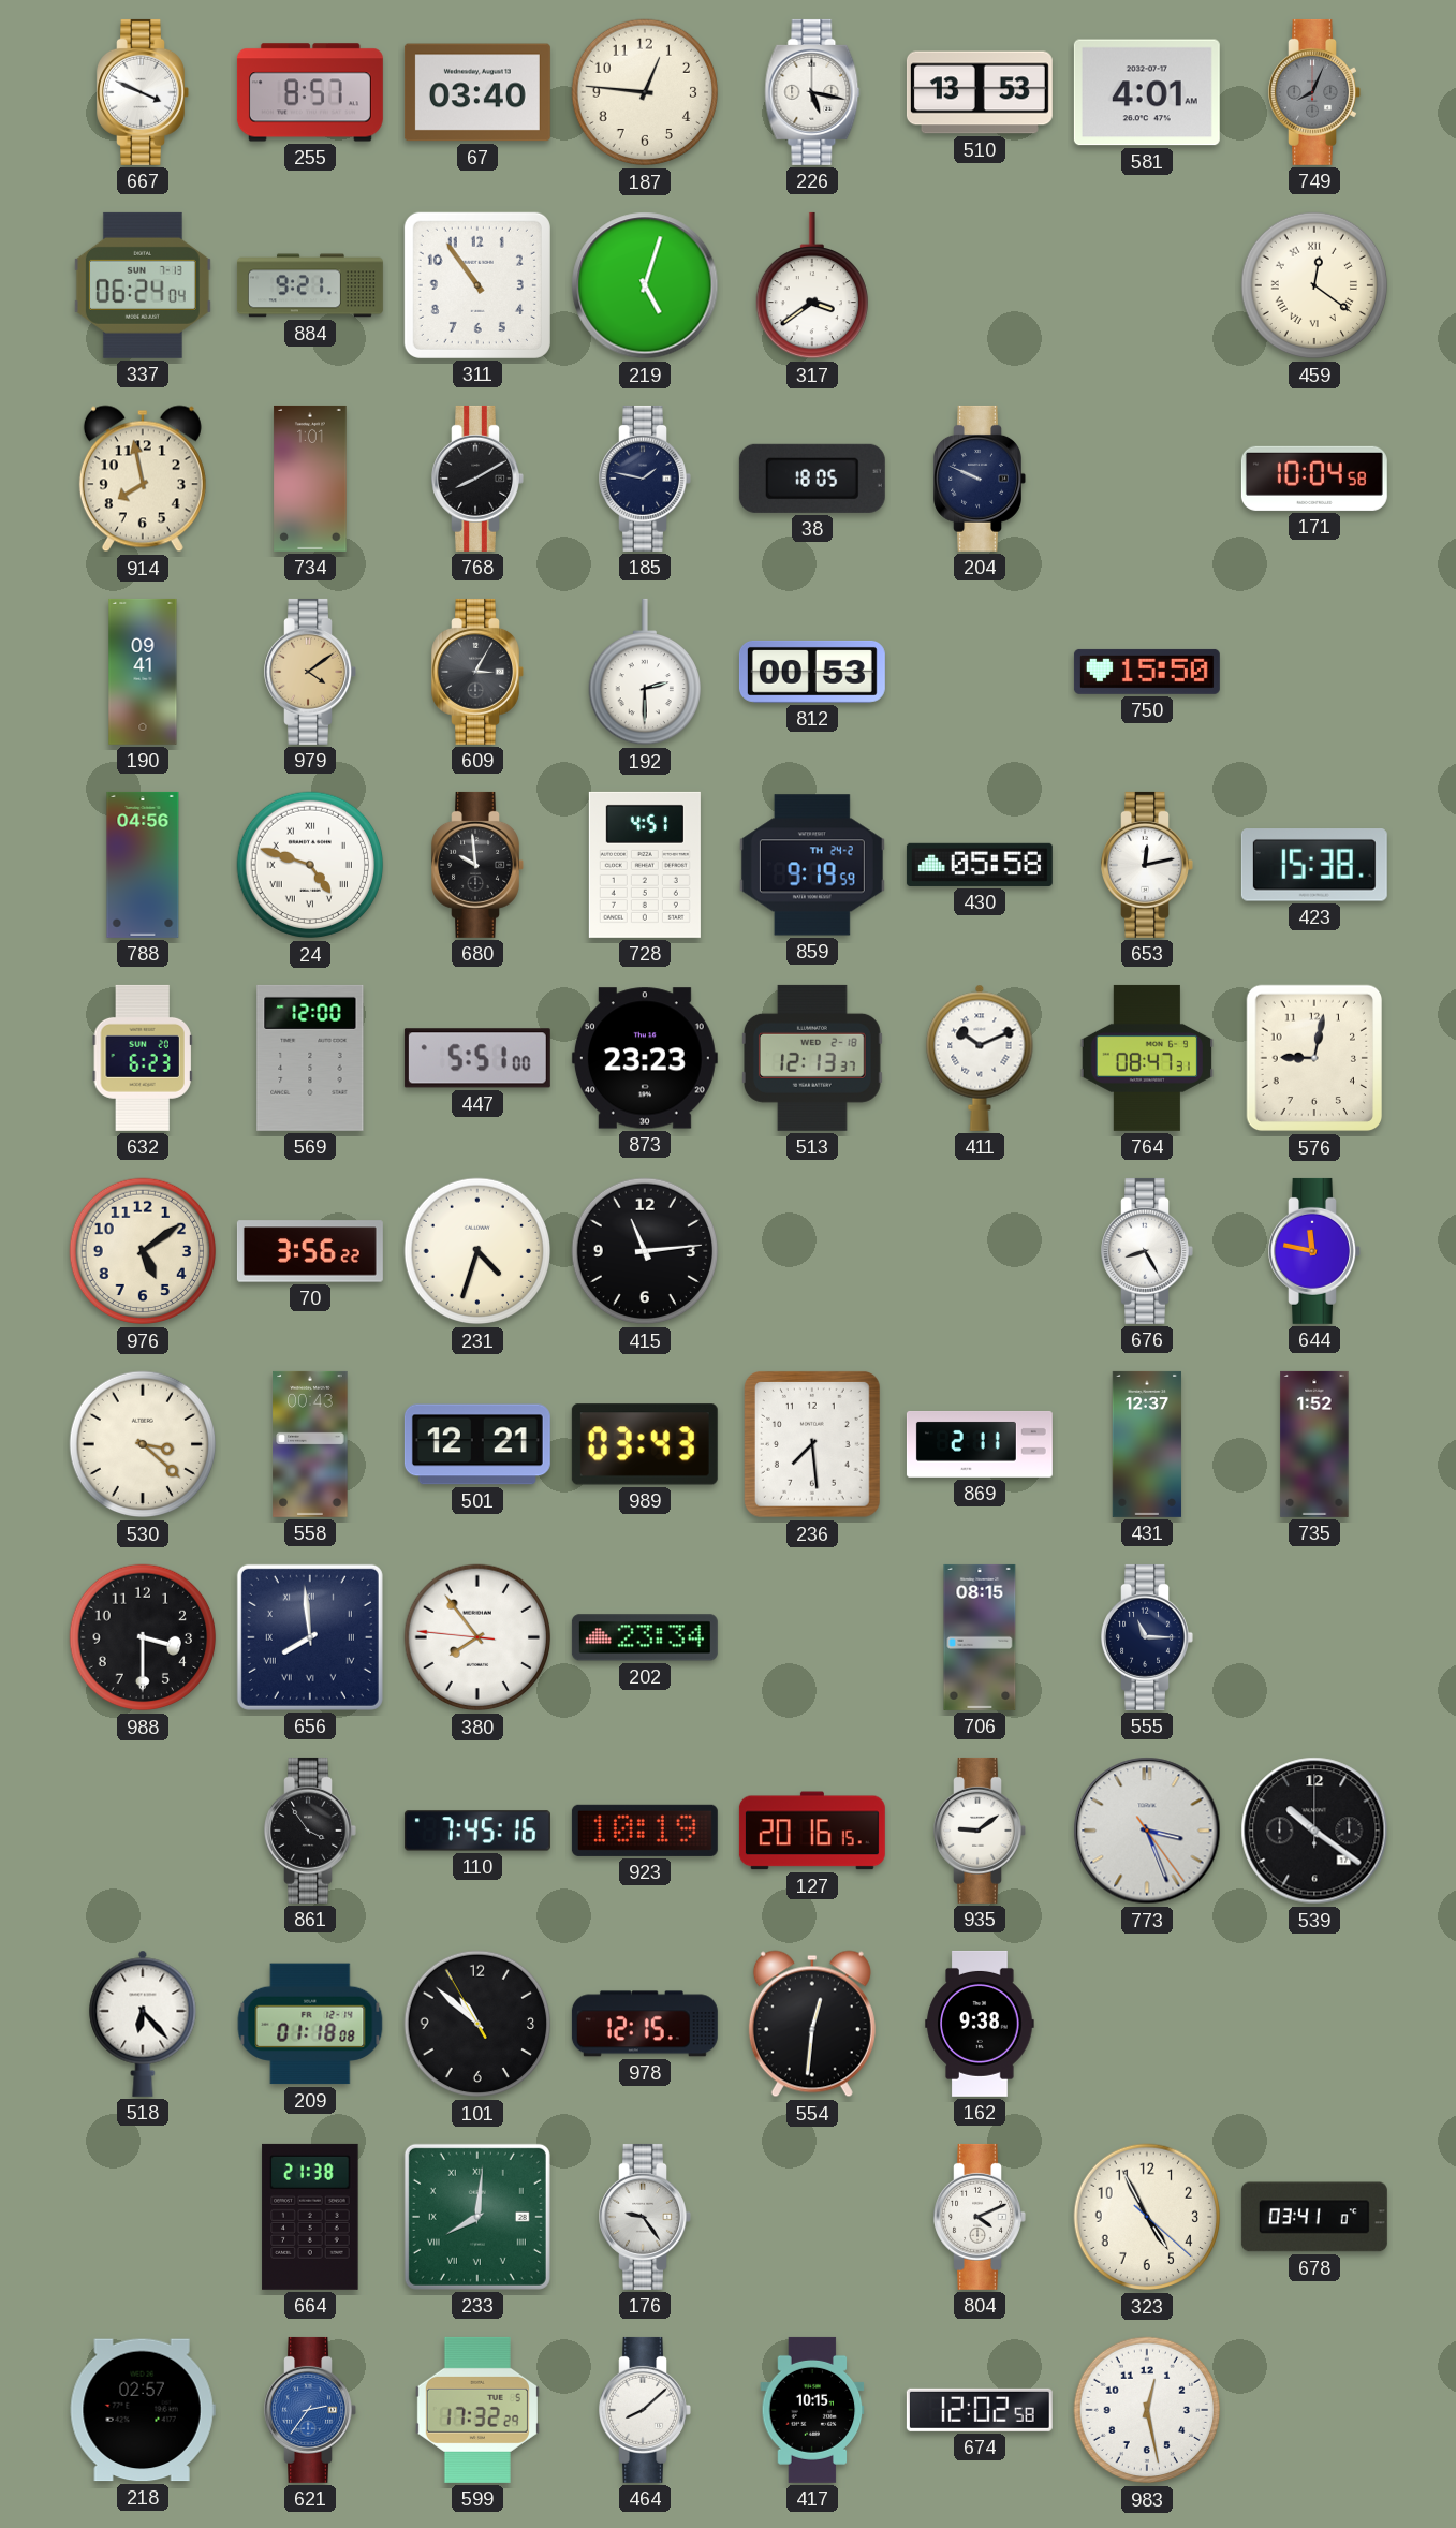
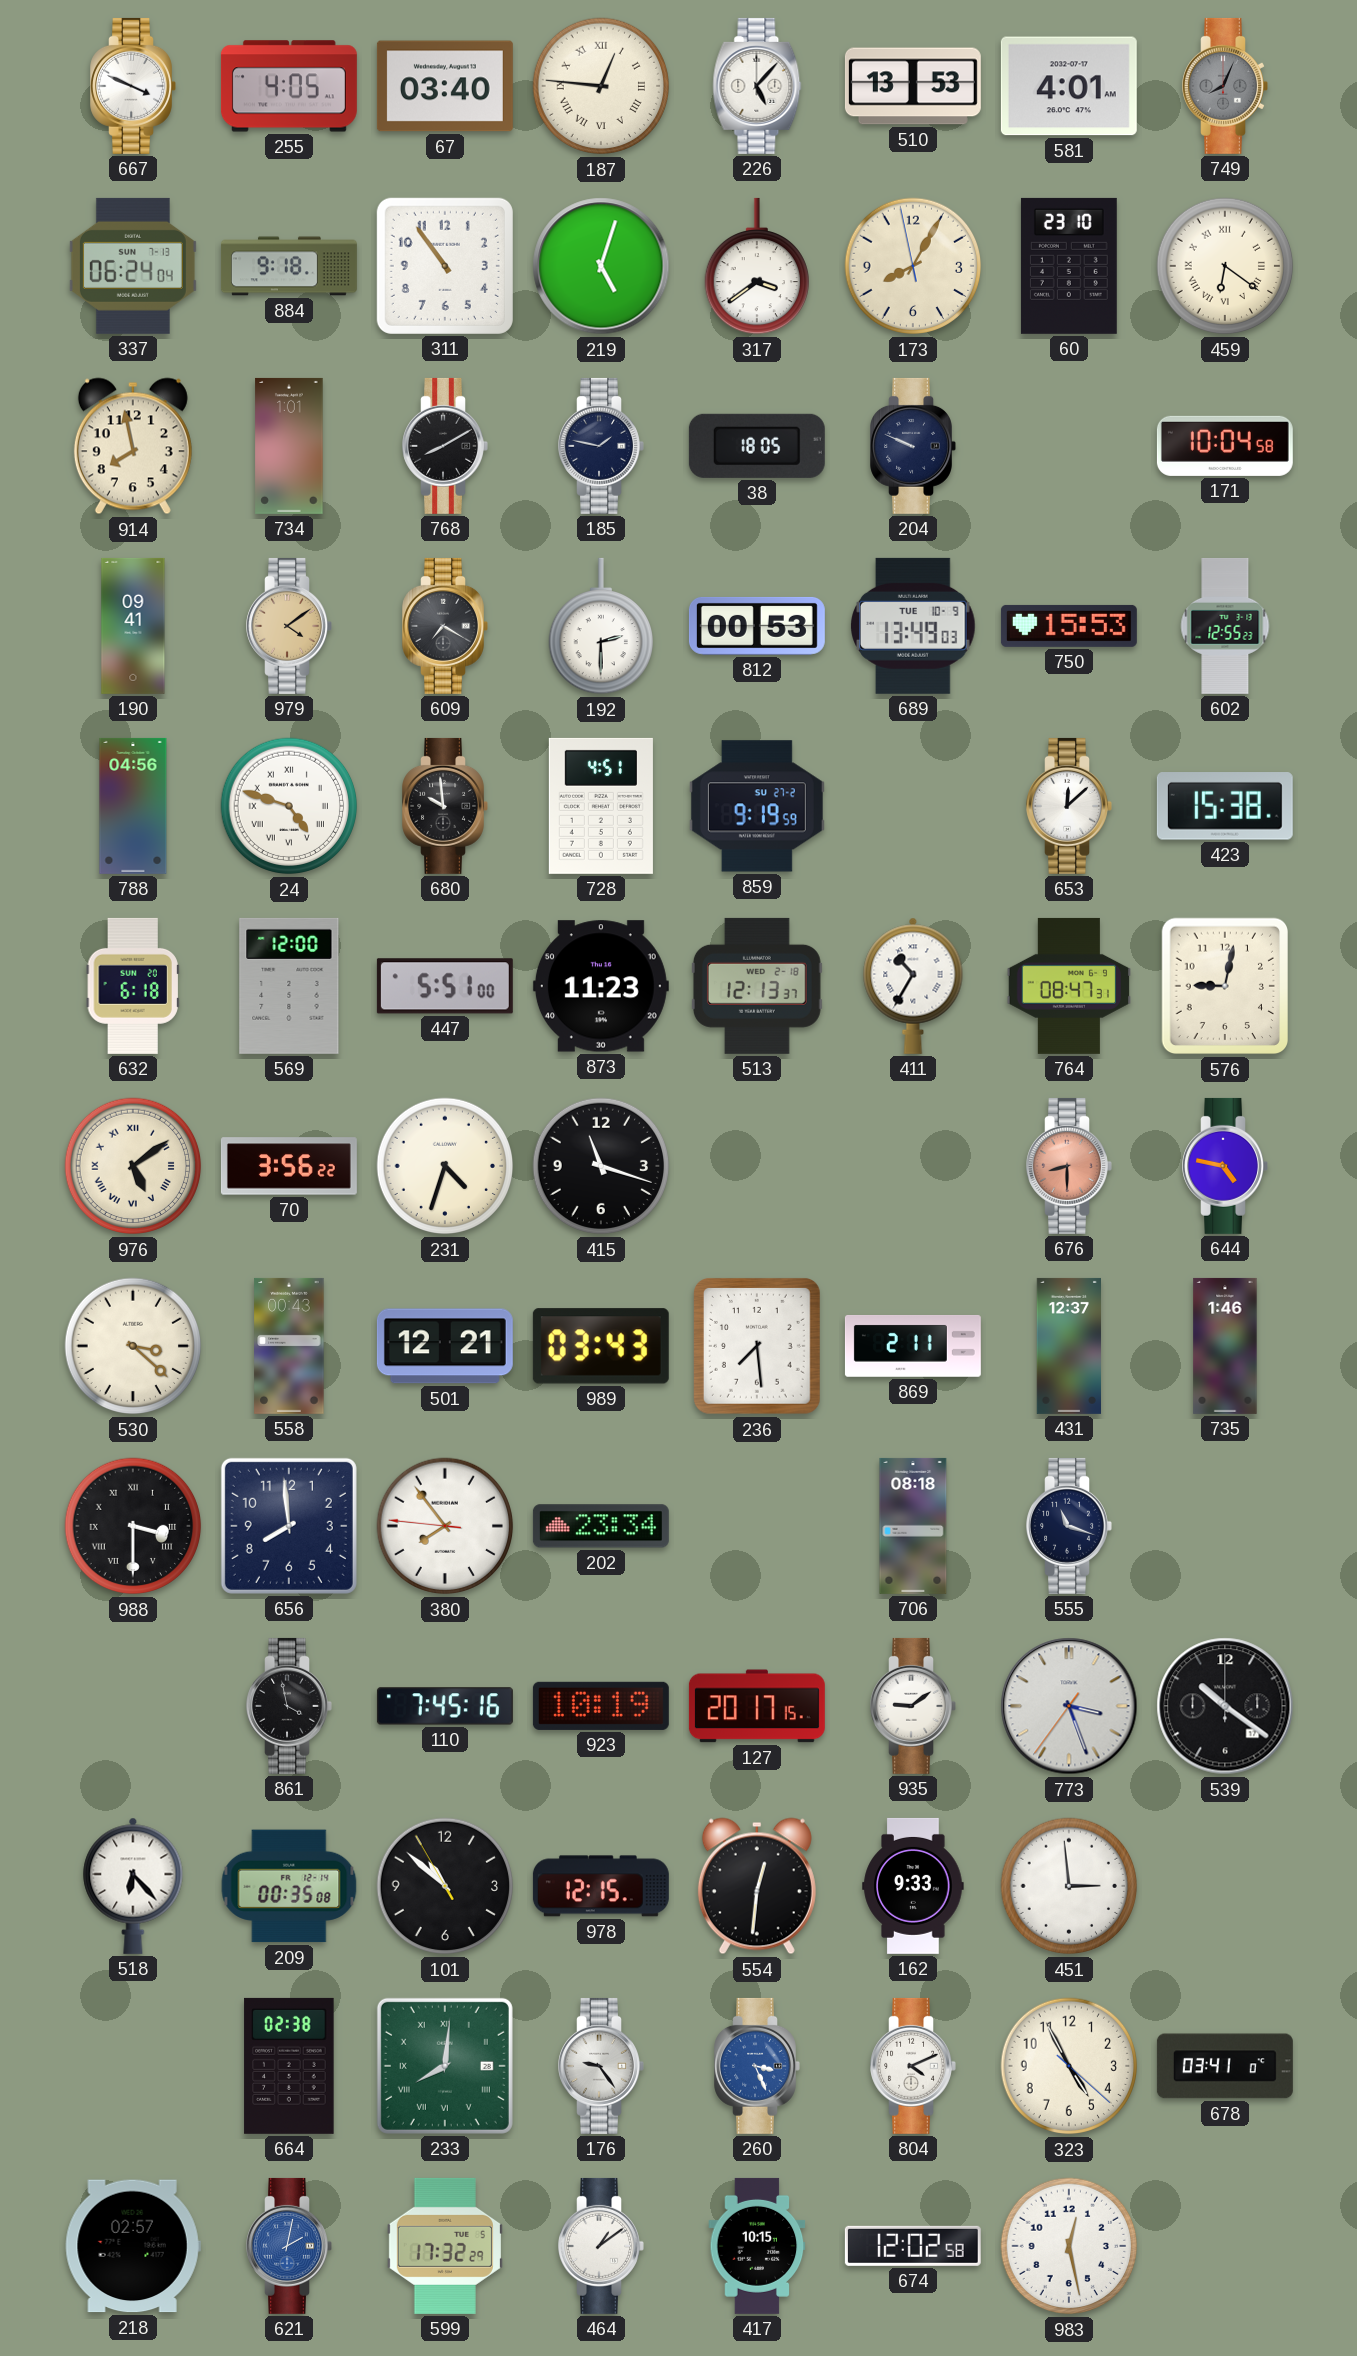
255: 8:57 -> 4:05 (289, 86)
187 numerals: Arabic -> Roman (601, 86)
226: 5:17 -> 5:07 (757, 86)
884: 9:21 -> 9:18 (289, 266)
173: none -> 8:04 (913, 266)
60: none -> 23:10 (1069, 266)
459: 12:21 -> 6:21 (1225, 266)
609: 3:05 -> 7:20 (445, 626)
689: none -> 13:49 (913, 626)
750: 15:50 -> 15:53 (1069, 626)
602: none -> 12:55 (1225, 626)
859 date: TH 24-2 -> SU 27-2 (757, 806)
430: 05:58 -> none (980, 865)
653: 12:13 -> 12:08 (1069, 806)
632: 6:23 -> 6:18 (133, 986)
873: 23:23 -> 11:23 (601, 986)
411: 10:11 -> 10:35 (913, 986)
976 numerals: Arabic -> Roman (133, 1166)
415: 11:14 -> 11:18 (601, 1166)
676: 8:25 -> 8:30 (1069, 1166)
676 dial: white -> salmon (1069, 1166)
644: 11:47 -> 4:47 (1225, 1166)
735: 1:52 -> 1:46 (1225, 1346)
988 numerals: Arabic -> Roman (133, 1526)
656 numerals: Roman -> Arabic (289, 1526)
706: 08:15 -> 08:18 (913, 1526)
555: 11:15 -> 11:18 (1069, 1526)
861: 3:54 -> 3:58 (289, 1706)
127: 20:16 -> 20:17 (757, 1706)
773: 3:26:24 -> 3:26:36 (1069, 1706)
209: 01:18 -> 00:35 (289, 1886)
162: 9:38 -> 9:33 (913, 1886)
451: none -> 2:59 (1069, 1886)
664: 21:38 -> 02:38 (289, 2066)
260: none -> 3:26 (757, 2066)
621: 2:36 -> 2:02 (289, 2246)
464: 8:08 -> 1:09 (601, 2246)
